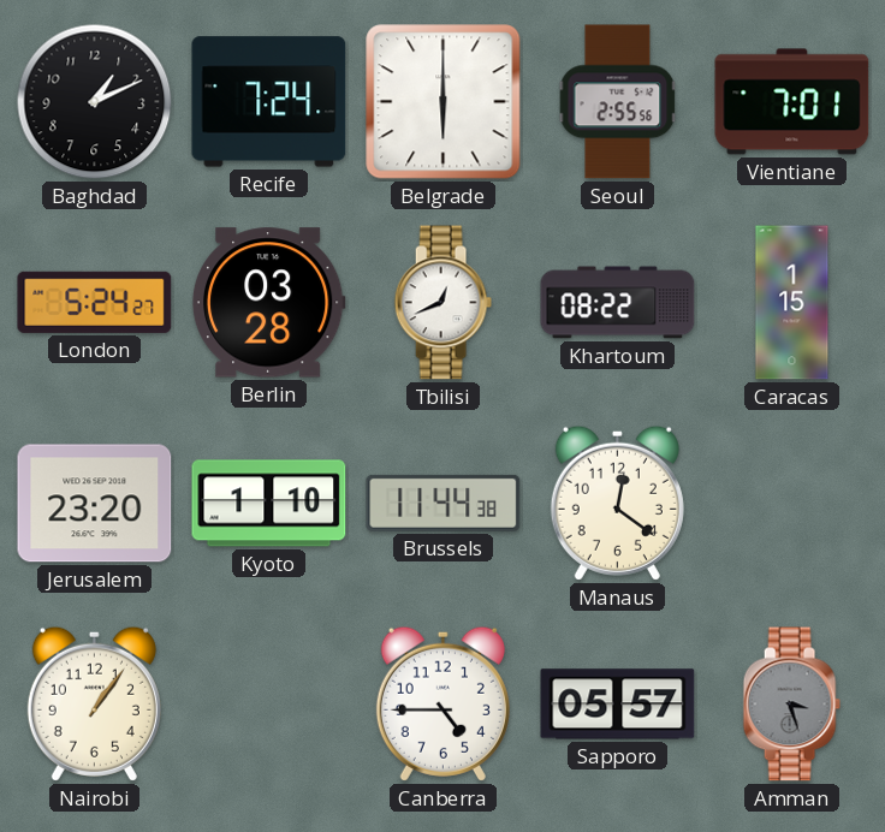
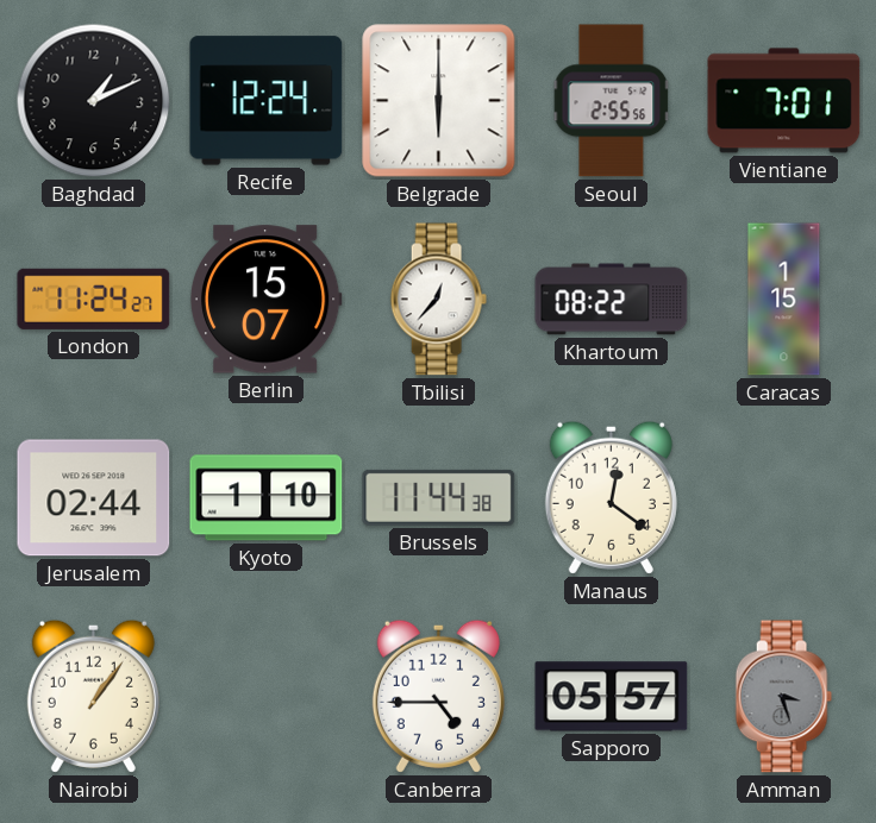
Recife: 7:24 -> 12:24 (267, 101)
London: 5:24 -> 11:24 (94, 299)
Berlin: 03:28 -> 15:07 (265, 300)
Tbilisi: 12:41 -> 12:37 (438, 300)
Jerusalem: 23:20 -> 02:44 (94, 498)
